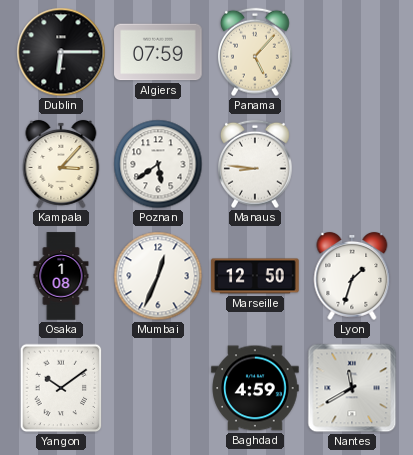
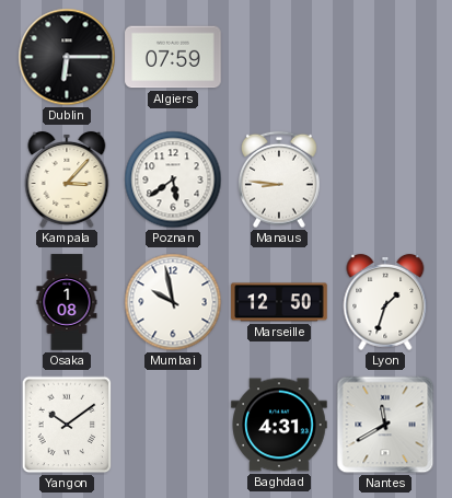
Panama: 5:07 -> none (256, 52)
Mumbai: 12:34 -> 9:58 (173, 302)
Baghdad: 4:59 -> 4:31 (279, 425)
